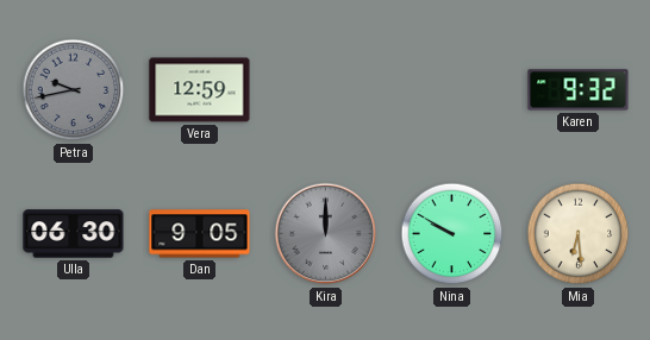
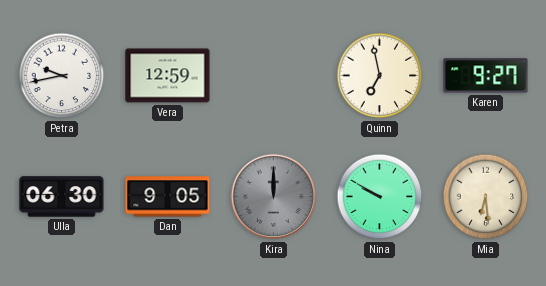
Petra dial: grey -> white (62, 76)
Quinn: none -> 6:58 (380, 76)
Karen: 9:32 -> 9:27 (486, 76)
